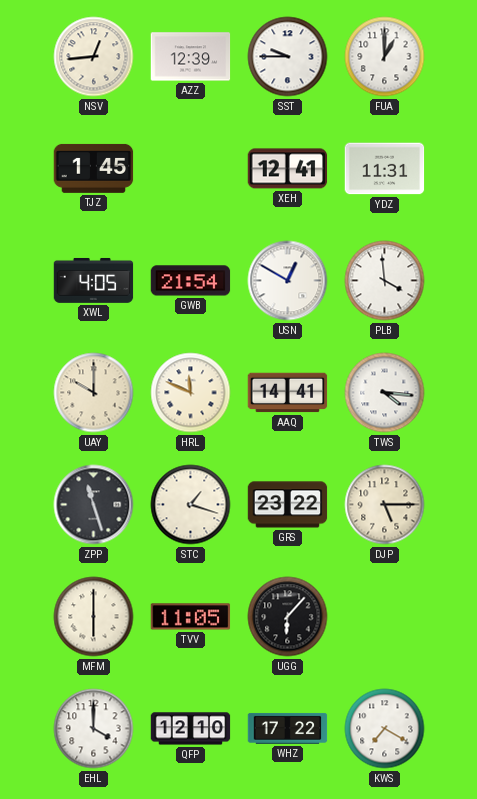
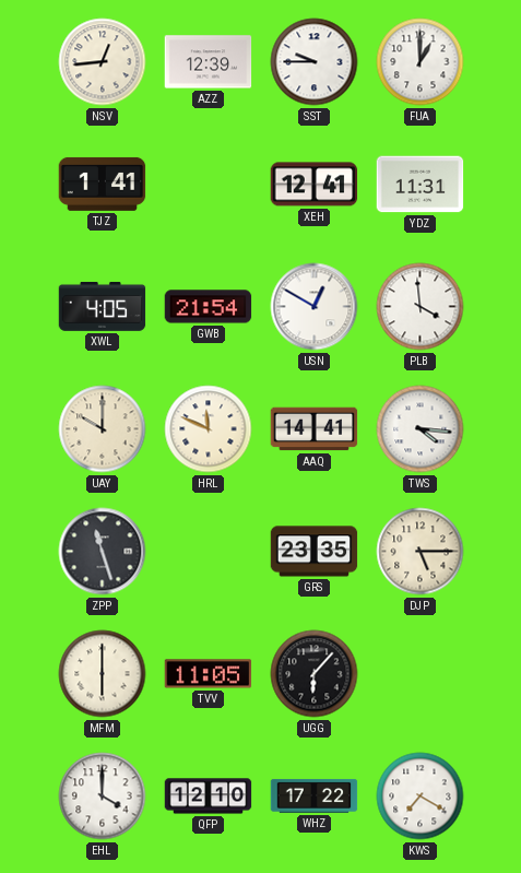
TJZ: 1:45 -> 1:41 (103, 184)
STC: 1:18 -> none (191, 505)
GRS: 23:22 -> 23:35 (315, 552)
